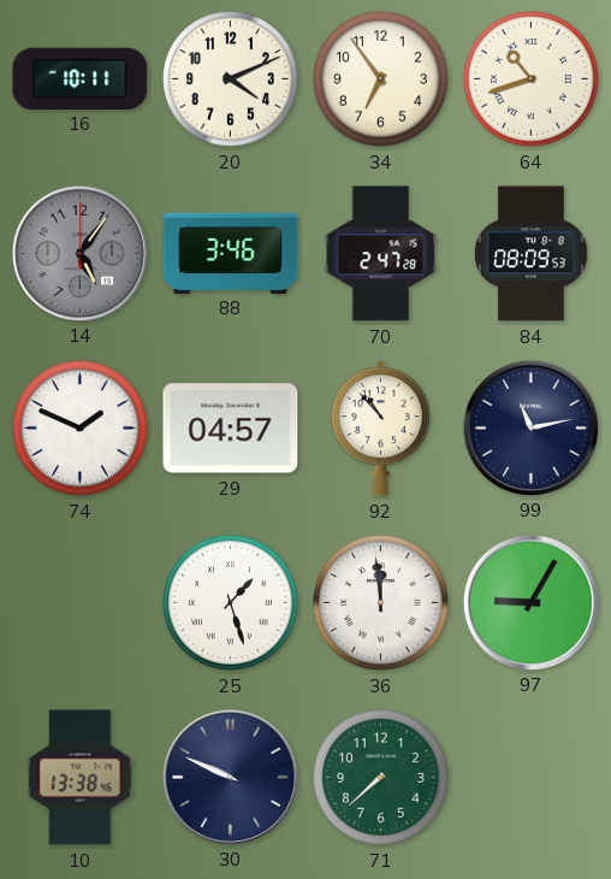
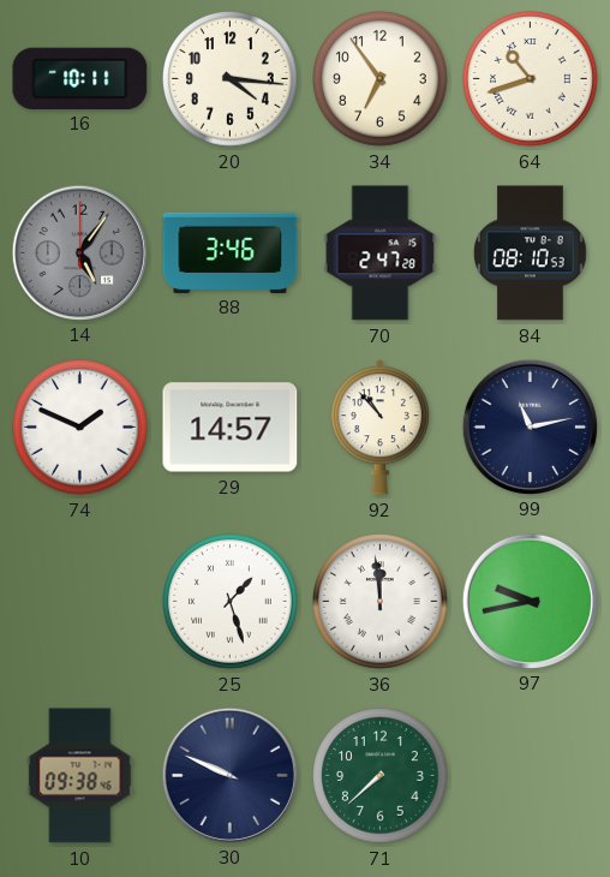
20: 4:11 -> 4:16 (231, 79)
84: 08:09 -> 08:10 (531, 253)
29: 04:57 -> 14:57 (231, 428)
97: 9:05 -> 9:43 (530, 601)
10: 13:38 -> 09:38 (80, 776)
